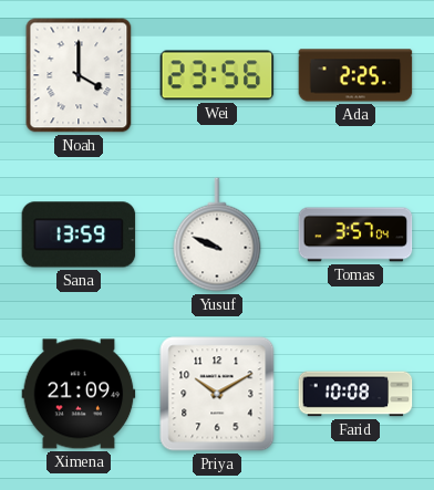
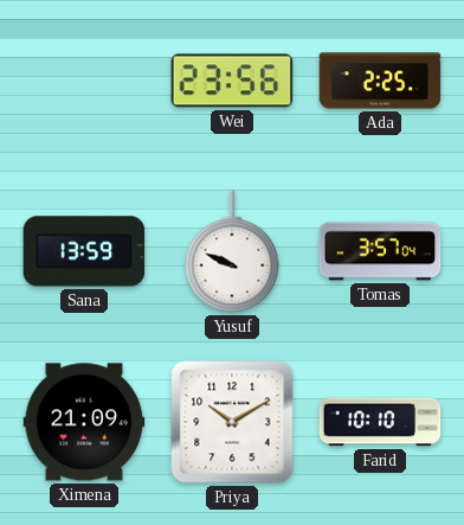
Noah: 4:00 -> none (79, 75)
Farid: 10:08 -> 10:10 (380, 422)
